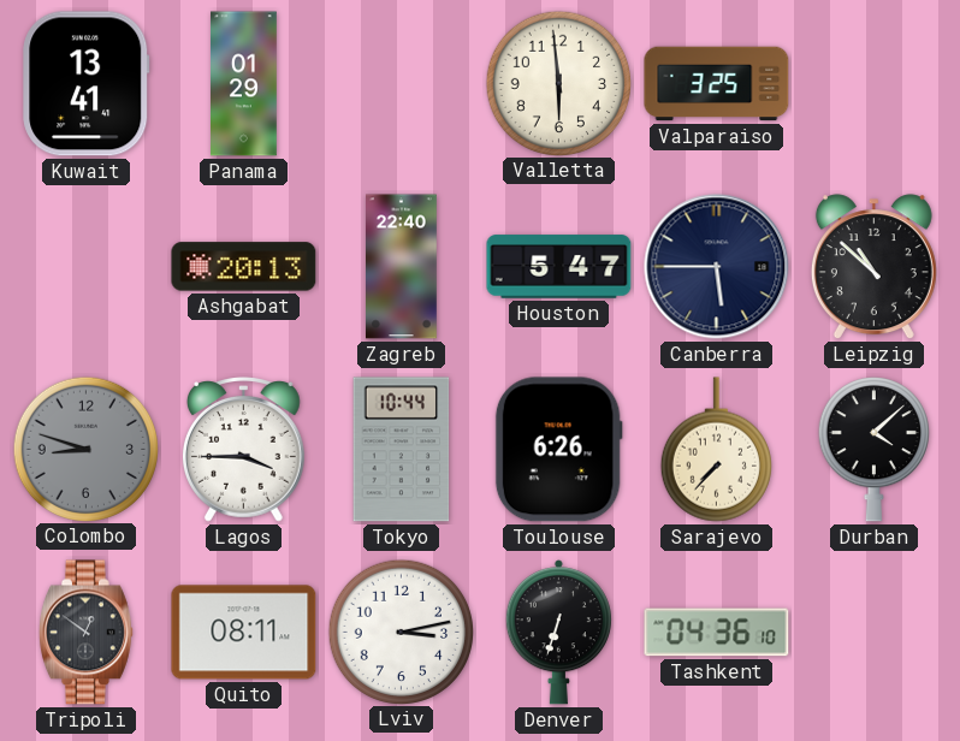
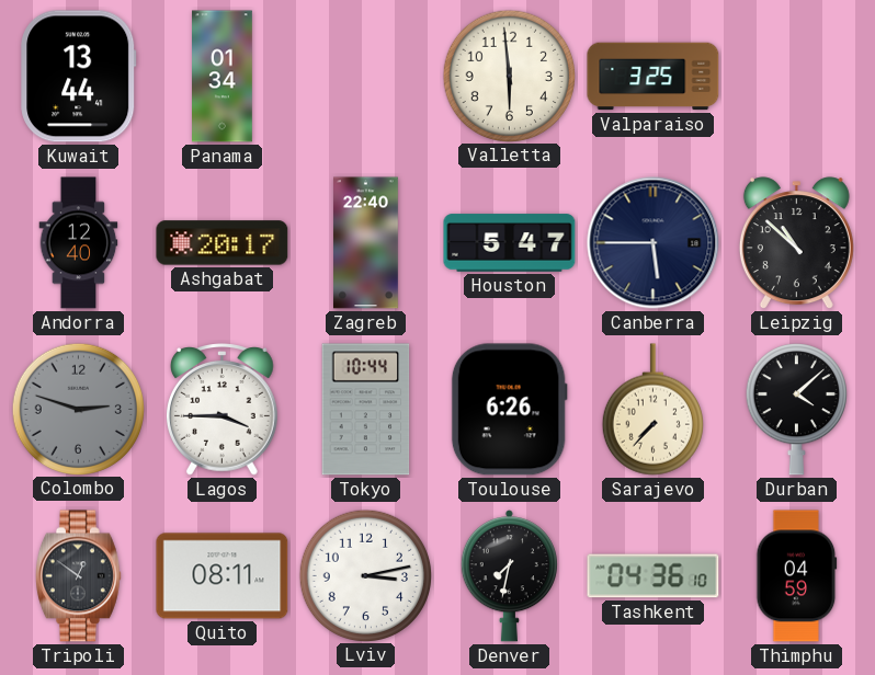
Kuwait: 13:41 -> 13:44 (79, 77)
Panama: 01:29 -> 01:34 (223, 77)
Andorra: none -> 12:40 (79, 243)
Ashgabat: 20:13 -> 20:17 (223, 243)
Colombo: 8:48 -> 2:48 (78, 409)
Denver: 6:33 -> 7:32 (509, 576)
Thimphu: none -> 04:59 (797, 576)
